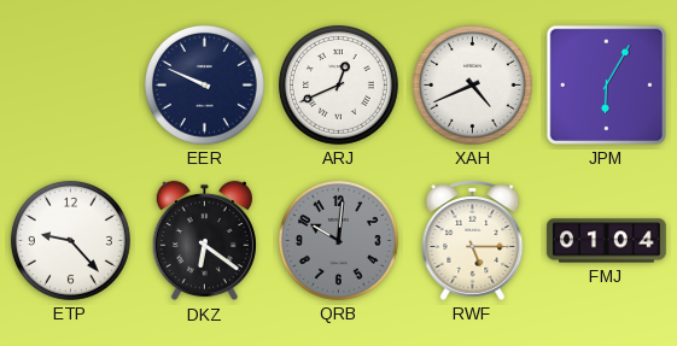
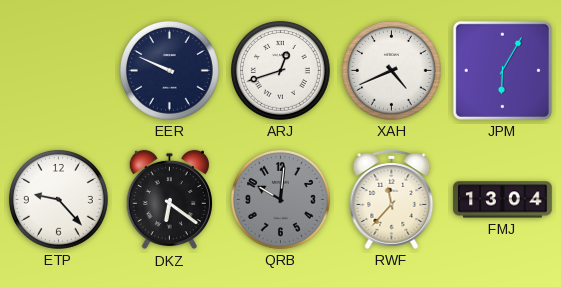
ARJ: 12:41 -> 12:42 (280, 70)
RWF: 5:15 -> 11:37 (392, 199)
FMJ: 01:04 -> 13:04 (503, 200)
